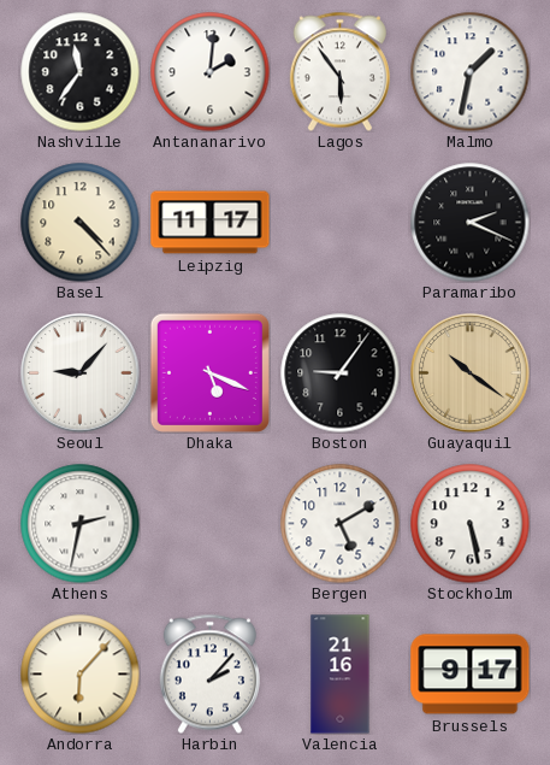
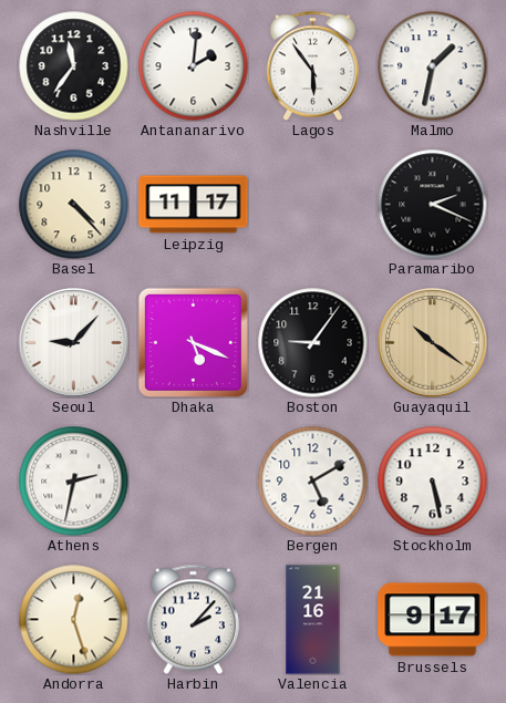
Andorra: 6:07 -> 12:27 (74, 620)
